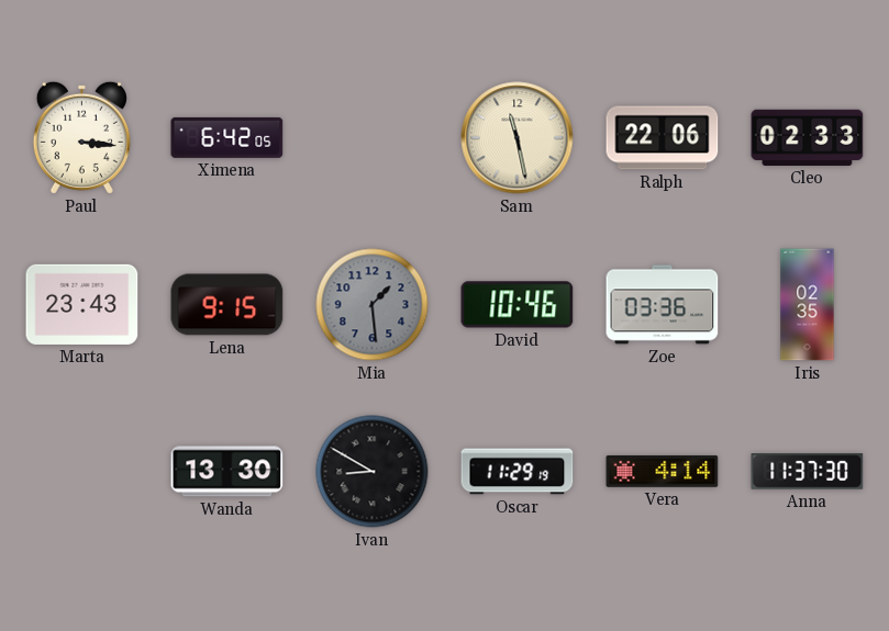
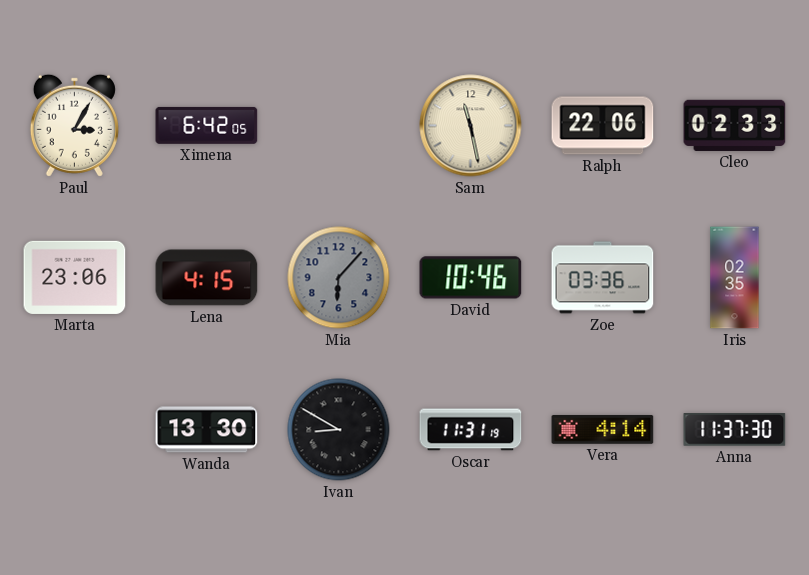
Paul: 3:16 -> 3:05 (74, 125)
Marta: 23:43 -> 23:06 (75, 277)
Lena: 9:15 -> 4:15 (207, 278)
Mia: 1:29 -> 6:07 (339, 278)
Oscar: 11:29 -> 11:31 (471, 430)
